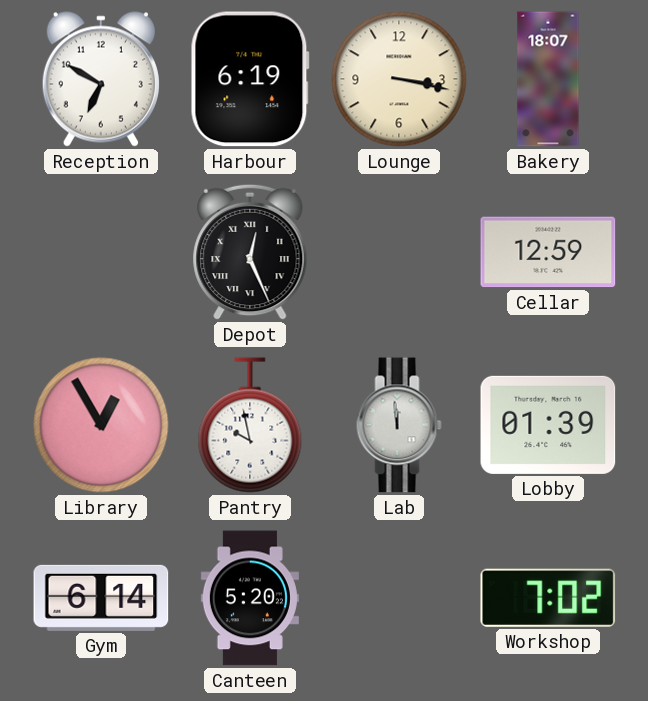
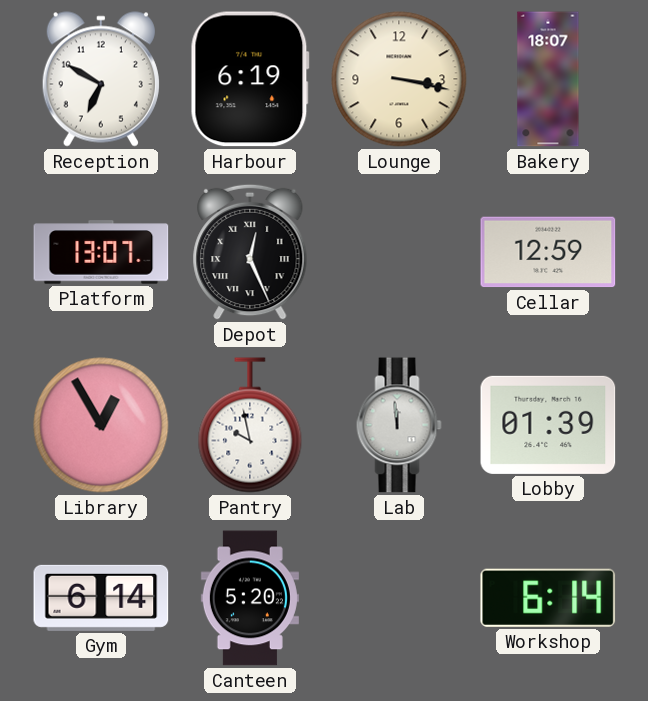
Platform: none -> 13:07 (101, 252)
Workshop: 7:02 -> 6:14 (548, 598)
